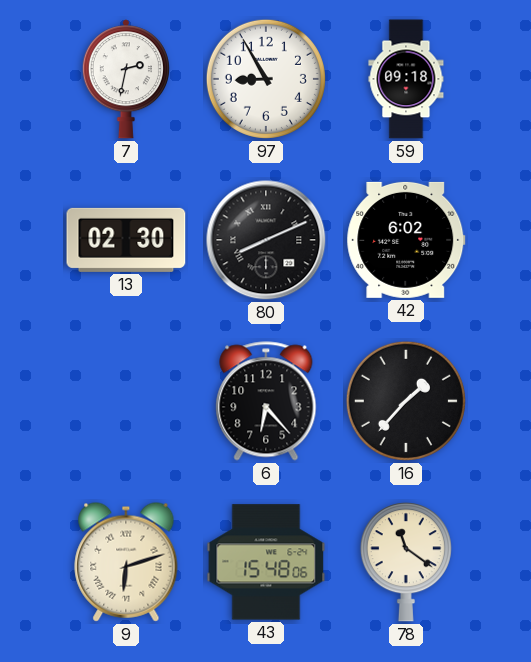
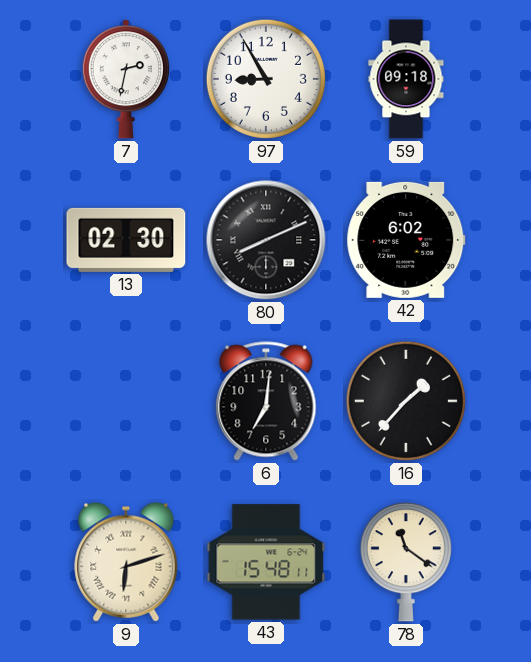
6: 6:23 -> 7:01 (266, 401)
43: 15:48:06 -> 15:48:11 (266, 562)
